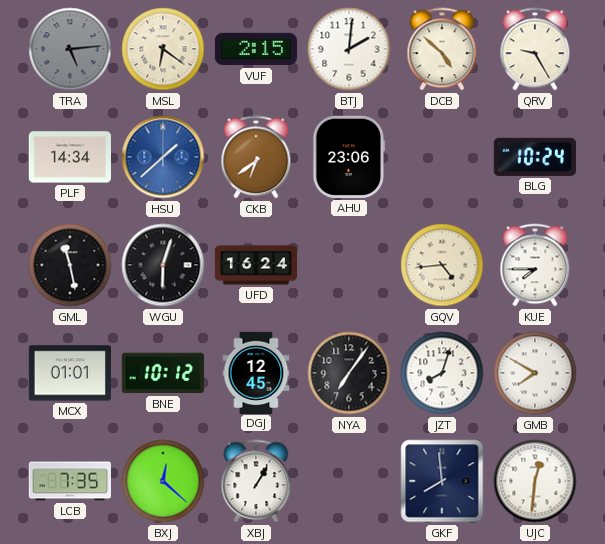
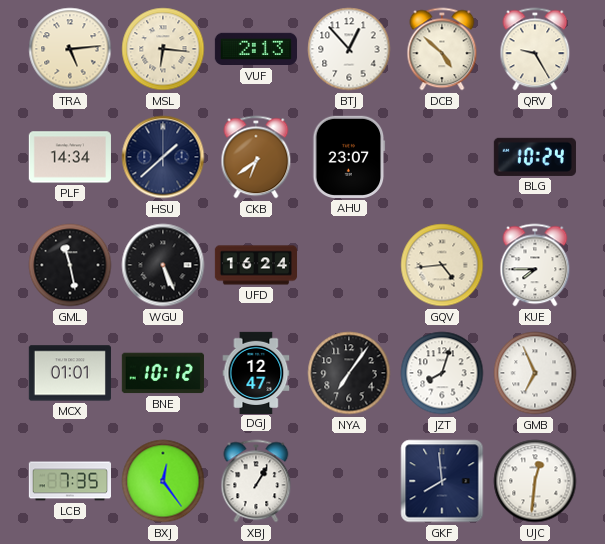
TRA dial: grey -> cream (70, 49)
MSL: 6:21 -> 6:16 (163, 49)
VUF: 2:15 -> 2:13 (255, 49)
BTJ: 2:01 -> 12:53 (349, 49)
HSU dial: blue -> navy (163, 157)
AHU: 23:06 -> 23:07 (349, 157)
WGU: 6:03 -> 5:26 (163, 265)
DGJ: 12:45 -> 12:47 (256, 372)
GMB: 7:50 -> 6:56 (535, 373)
BXJ: 12:22 -> 12:24 (163, 481)
